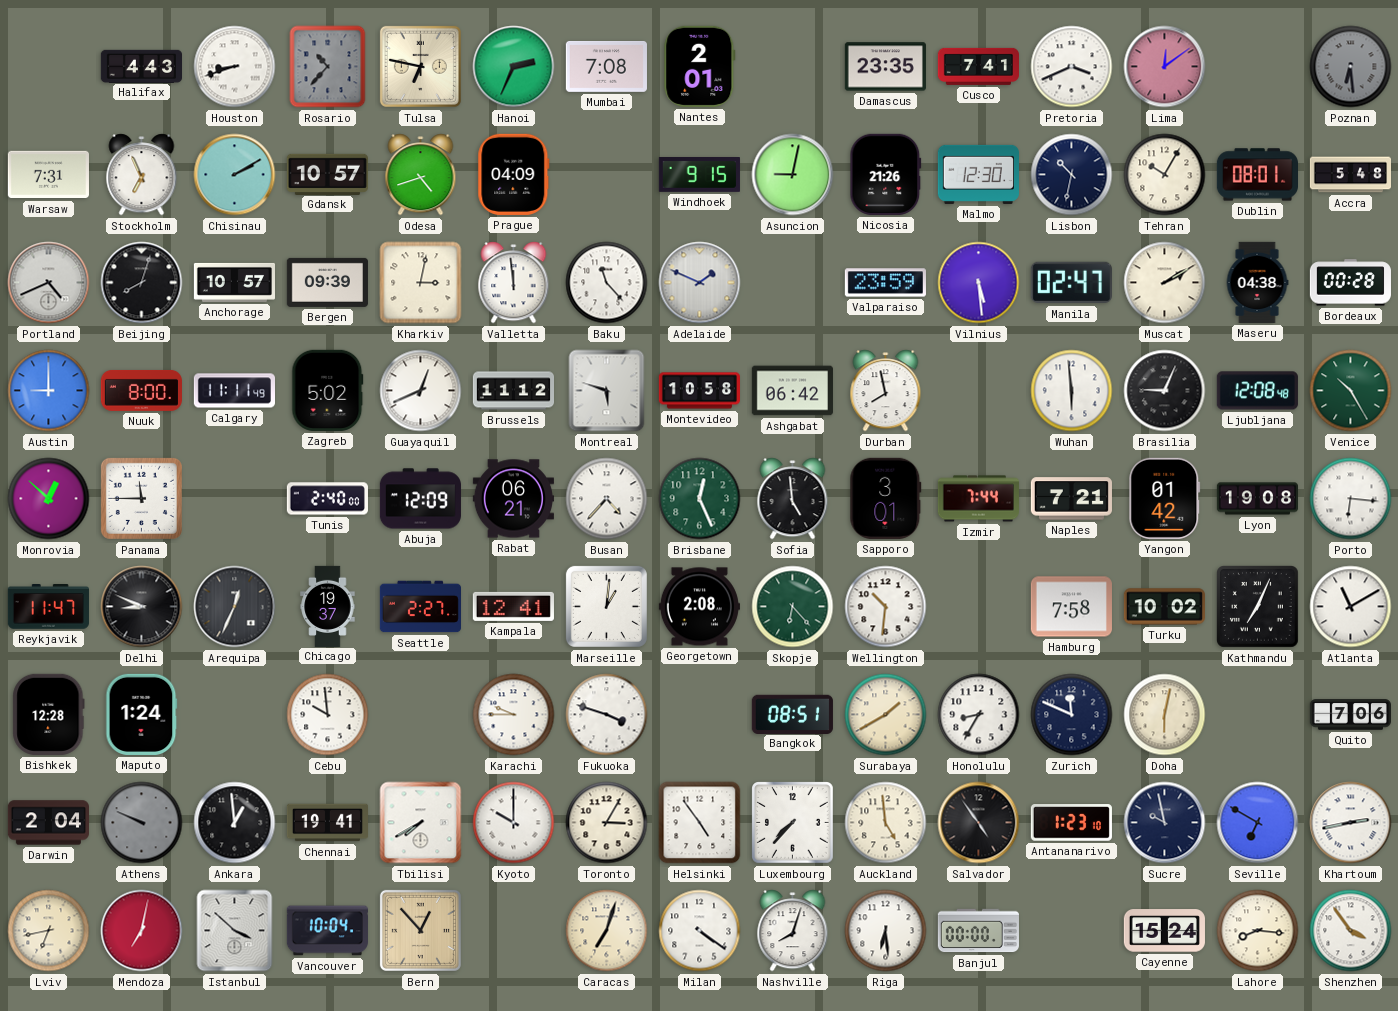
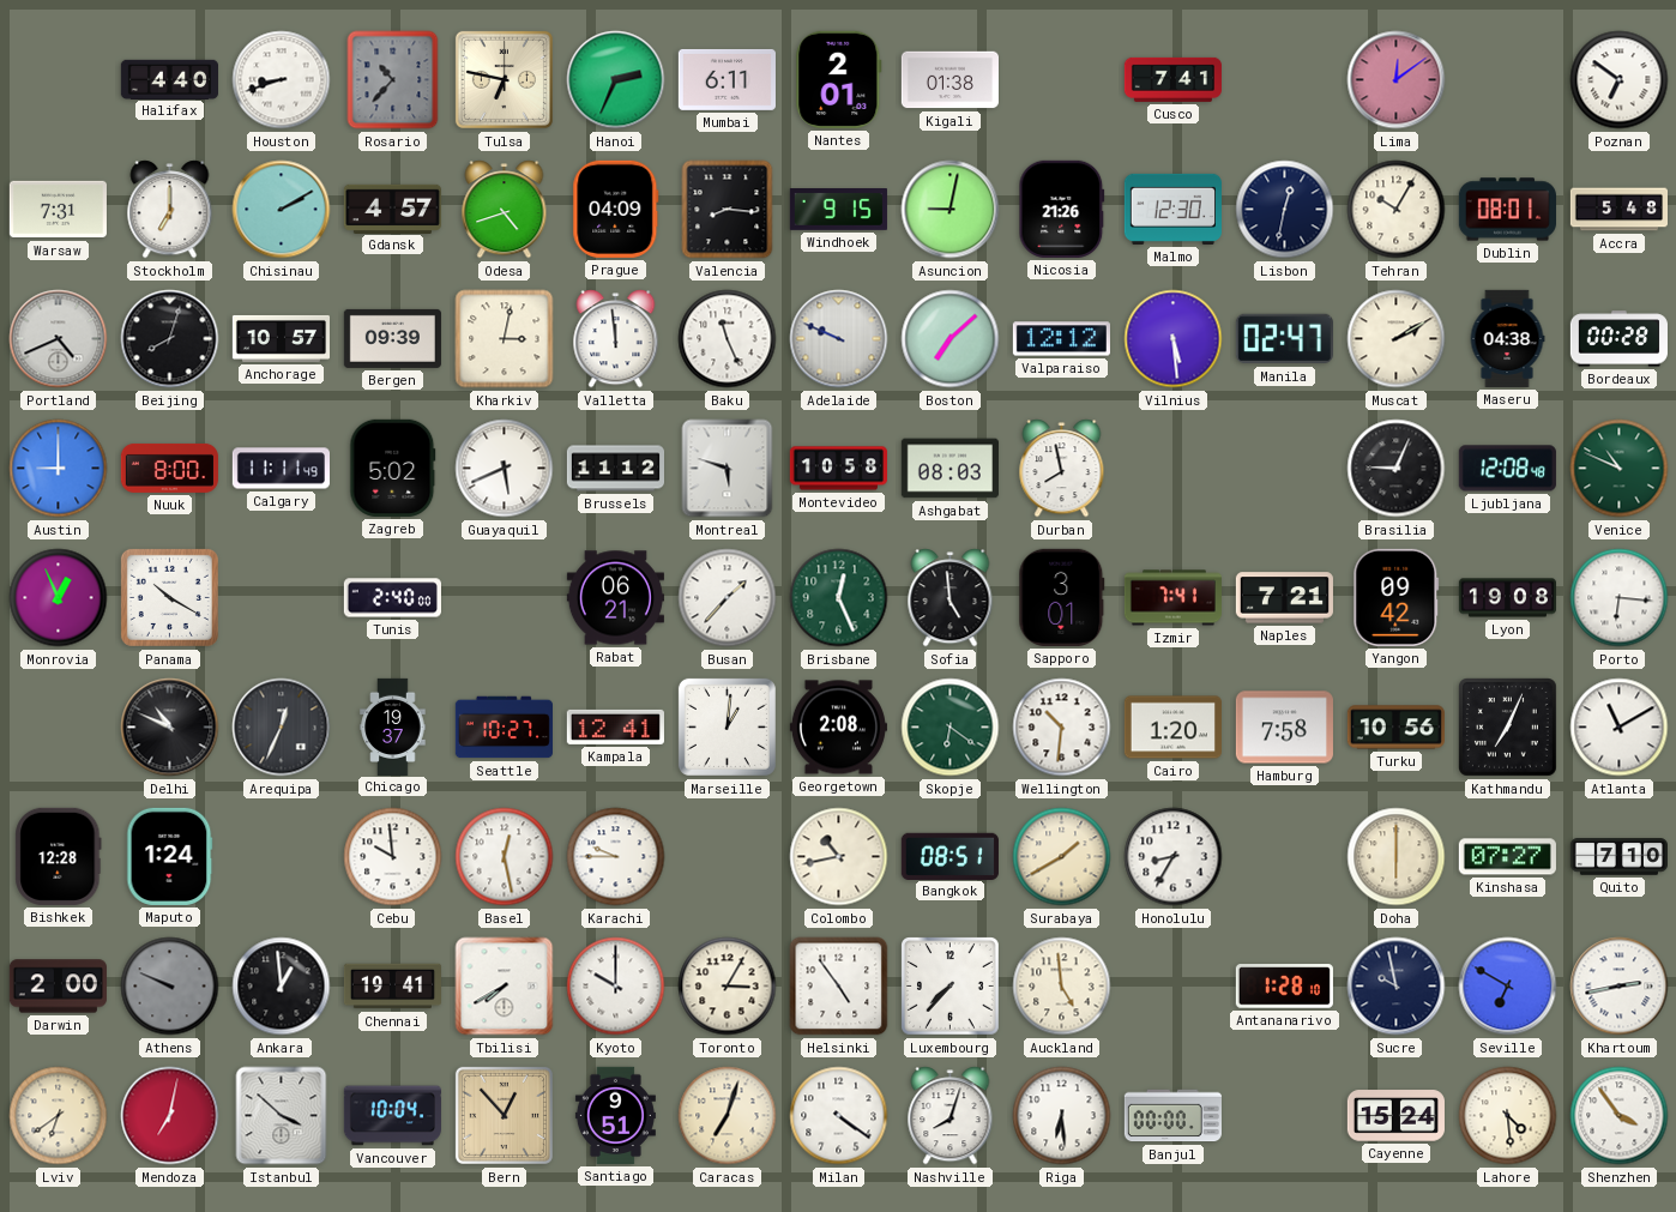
Halifax: 4:43 -> 4:40 (169, 79)
Mumbai: 7:08 -> 6:11 (727, 79)
Kigali: none -> 01:38 (949, 80)
Damascus: 23:35 -> none (885, 67)
Pretoria: 3:41 -> none (1072, 67)
Poznan: 6:29 -> 6:51 (1620, 80)
Poznan dial: grey -> white (1620, 80)
Stockholm: 6:56 -> 7:00 (170, 210)
Gdansk: 10:57 -> 4:57 (392, 209)
Valencia: none -> 8:16 (728, 210)
Lisbon: 10:32 -> 12:32 (1285, 210)
Baku: 11:23 -> 11:26 (728, 339)
Adelaide: 1:49 -> 9:49 (839, 339)
Boston: none -> 7:08 (951, 339)
Valparaiso: 23:59 -> 12:12 (1061, 339)
Guayaquil: 12:41 -> 5:41 (505, 469)
Ashgabat: 06:42 -> 08:03 (949, 469)
Wuhan: 5:59 -> none (1072, 391)
Venice: 10:25 -> 10:49 (1620, 469)
Monrovia: 12:52 -> 12:56 (59, 598)
Panama: 11:45 -> 10:20 (169, 597)
Abuja: 12:09 -> none (420, 499)
Busan: 4:37 -> 1:37 (728, 598)
Izmir: 7:44 -> 7:41 (1172, 598)
Yangon: 01:42 -> 09:42 (1397, 597)
Reykjavik: 11:47 -> none (48, 607)
Delhi: 8:49 -> 10:49 (170, 728)
Seattle: 2:27 -> 10:27 (504, 728)
Skopje: 6:23 -> 6:21 (951, 728)
Cairo: none -> 1:20 (1172, 728)
Turku: 10:02 -> 10:56 (1395, 728)
Basel: none -> 12:28 (505, 857)
Fukuoka: 3:48 -> none (607, 715)
Colombo: none -> 10:43 (839, 857)
Zurich: 11:49 -> none (1072, 715)
Doha: 6:02 -> 6:00 (1397, 857)
Kinshasa: none -> 07:27 (1507, 857)
Quito: 7:06 -> 7:10 (1618, 857)
Darwin: 2:04 -> 2:00 (58, 987)
Salvador: 4:54 -> none (979, 823)
Antananarivo: 1:23 -> 1:28 (1284, 987)
Lviv: 6:43 -> 6:39 (59, 1116)
Santiago: none -> 9:51 (615, 1115)
Lahore: 8:16 -> 4:29 (1508, 1116)
